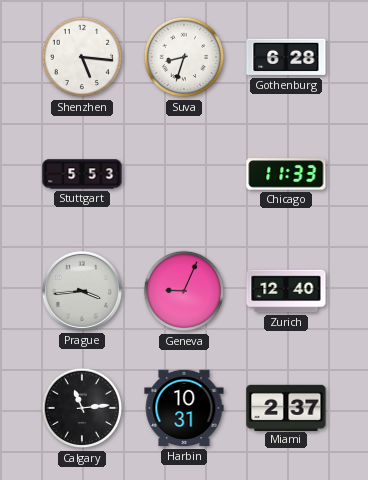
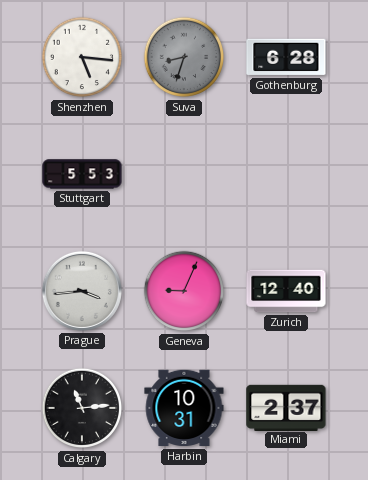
Suva dial: white -> grey (184, 57)
Chicago: 11:33 -> none (286, 174)
